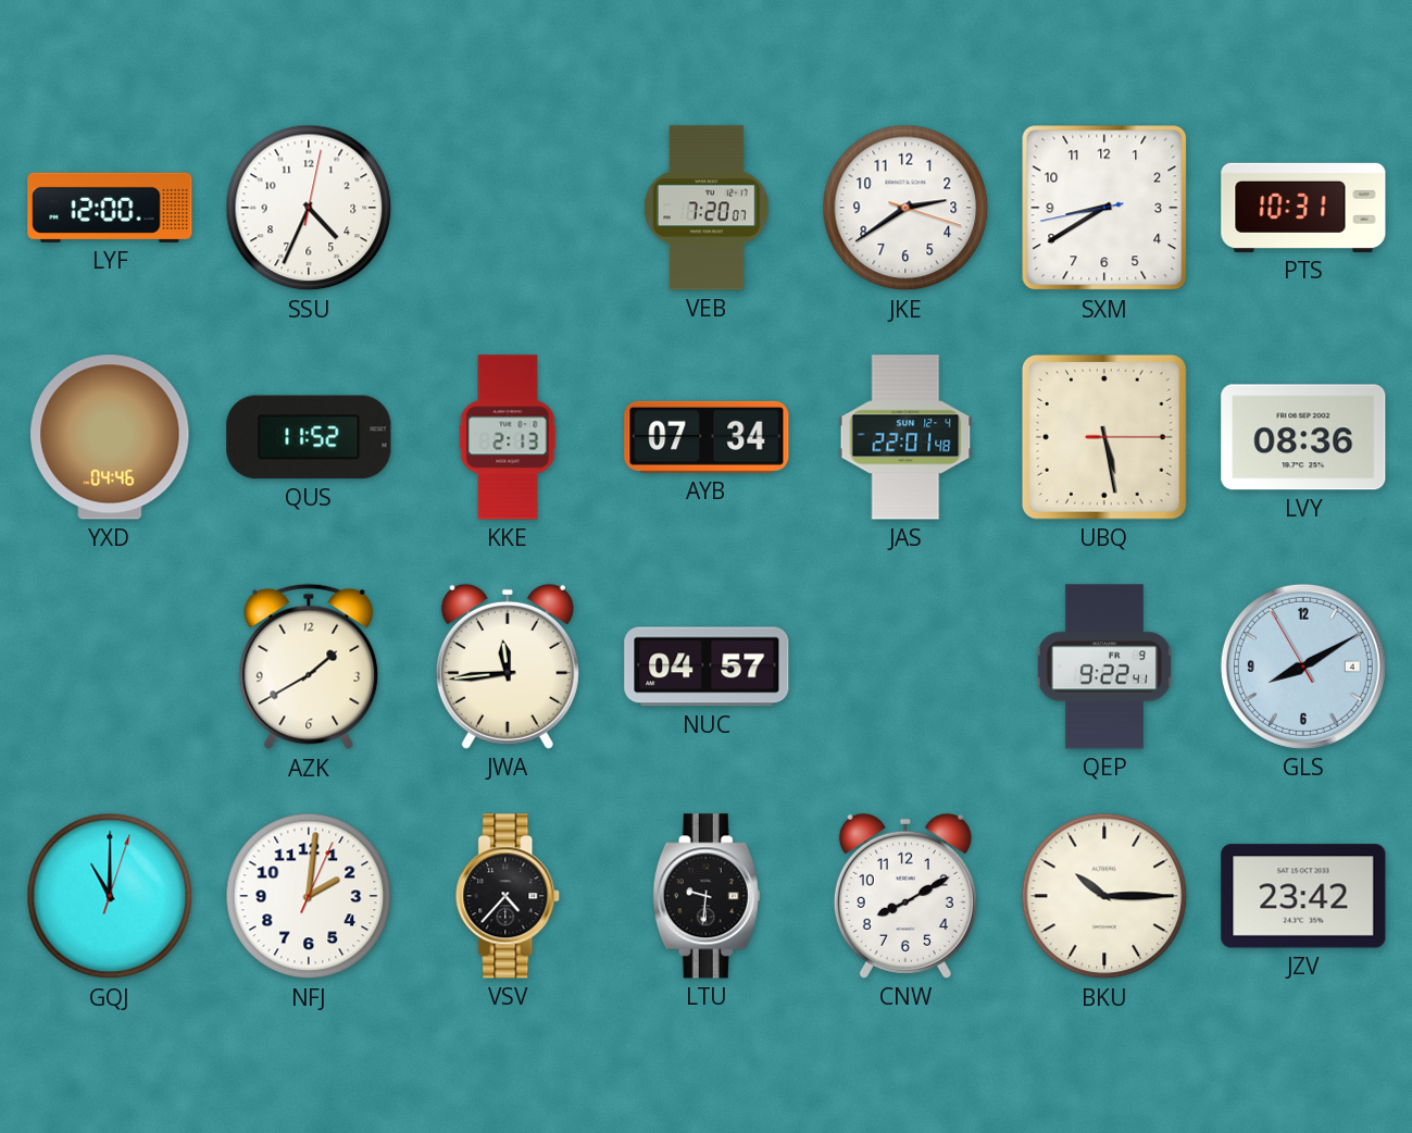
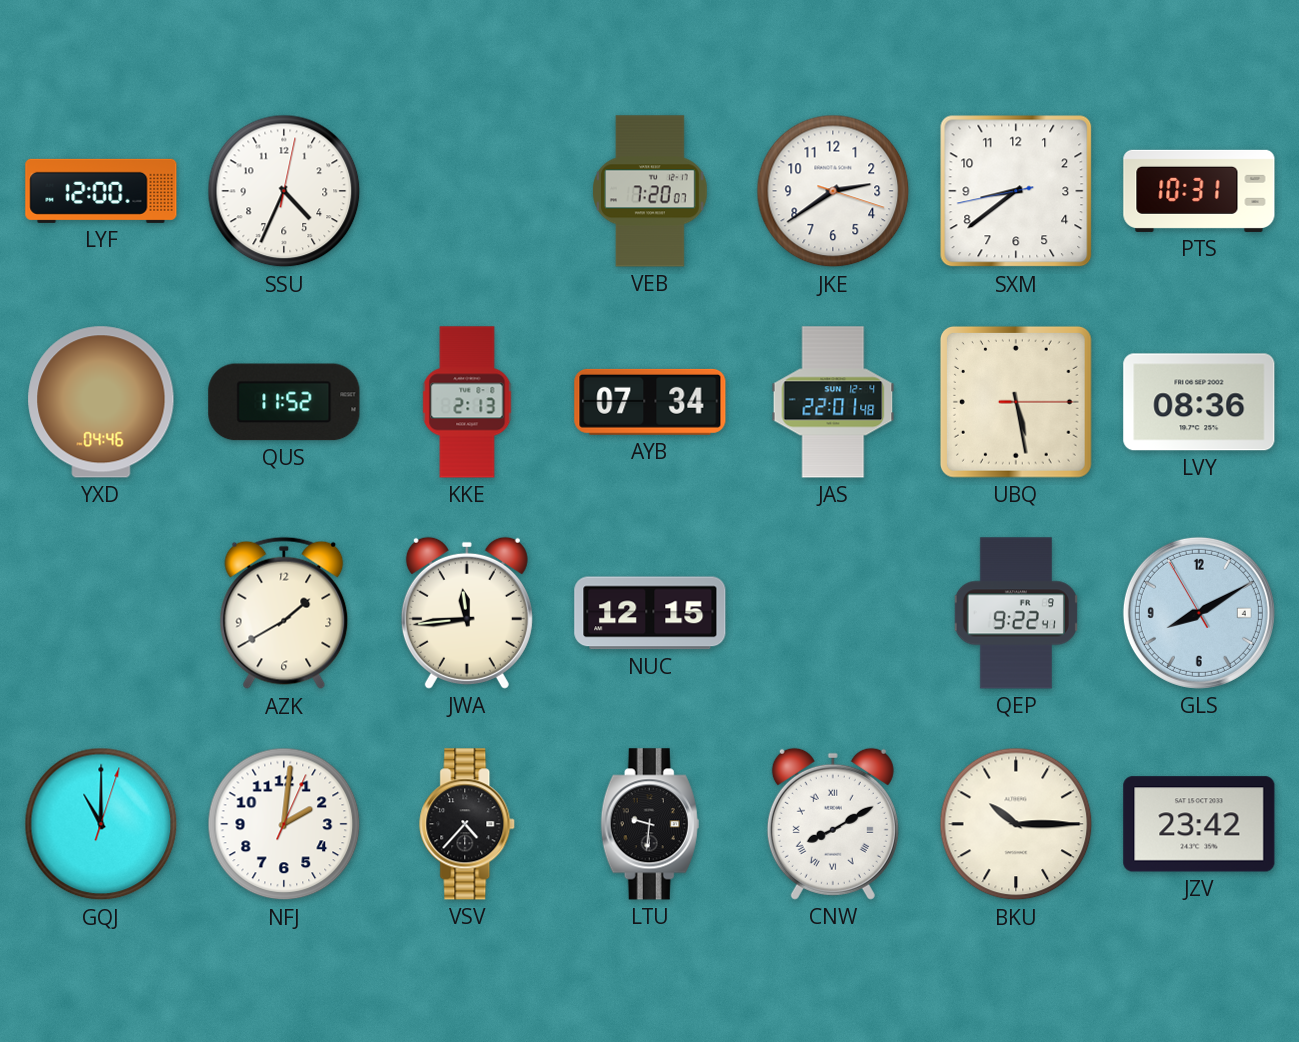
SXM: 8:39 -> 8:38 (1016, 191)
NUC: 04:57 -> 12:15 (650, 613)
CNW numerals: Arabic -> Roman (833, 824)
